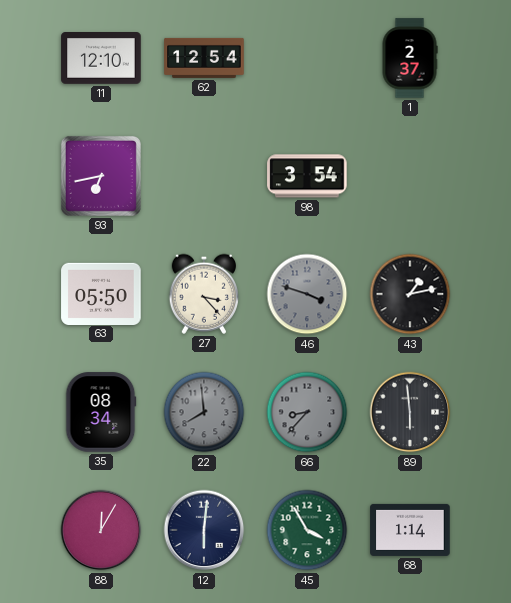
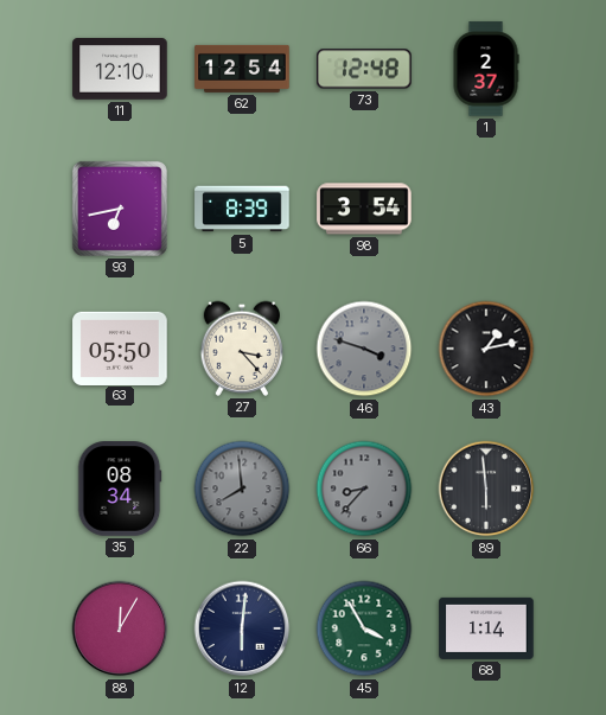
73: none -> 12:48 (364, 69)
5: none -> 8:39 (242, 209)
